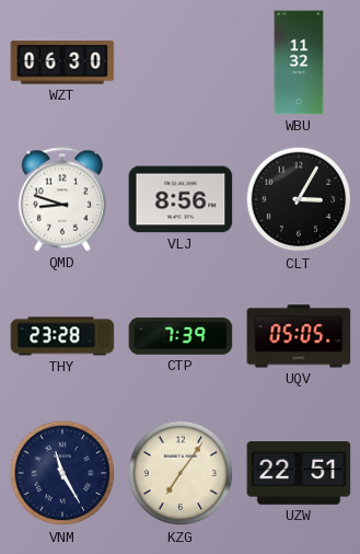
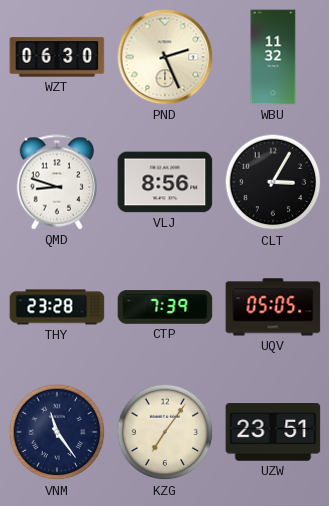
PND: none -> 2:26 (165, 57)
VNM: 11:25 -> 11:24 (57, 432)
UZW: 22:51 -> 23:51 (273, 432)
